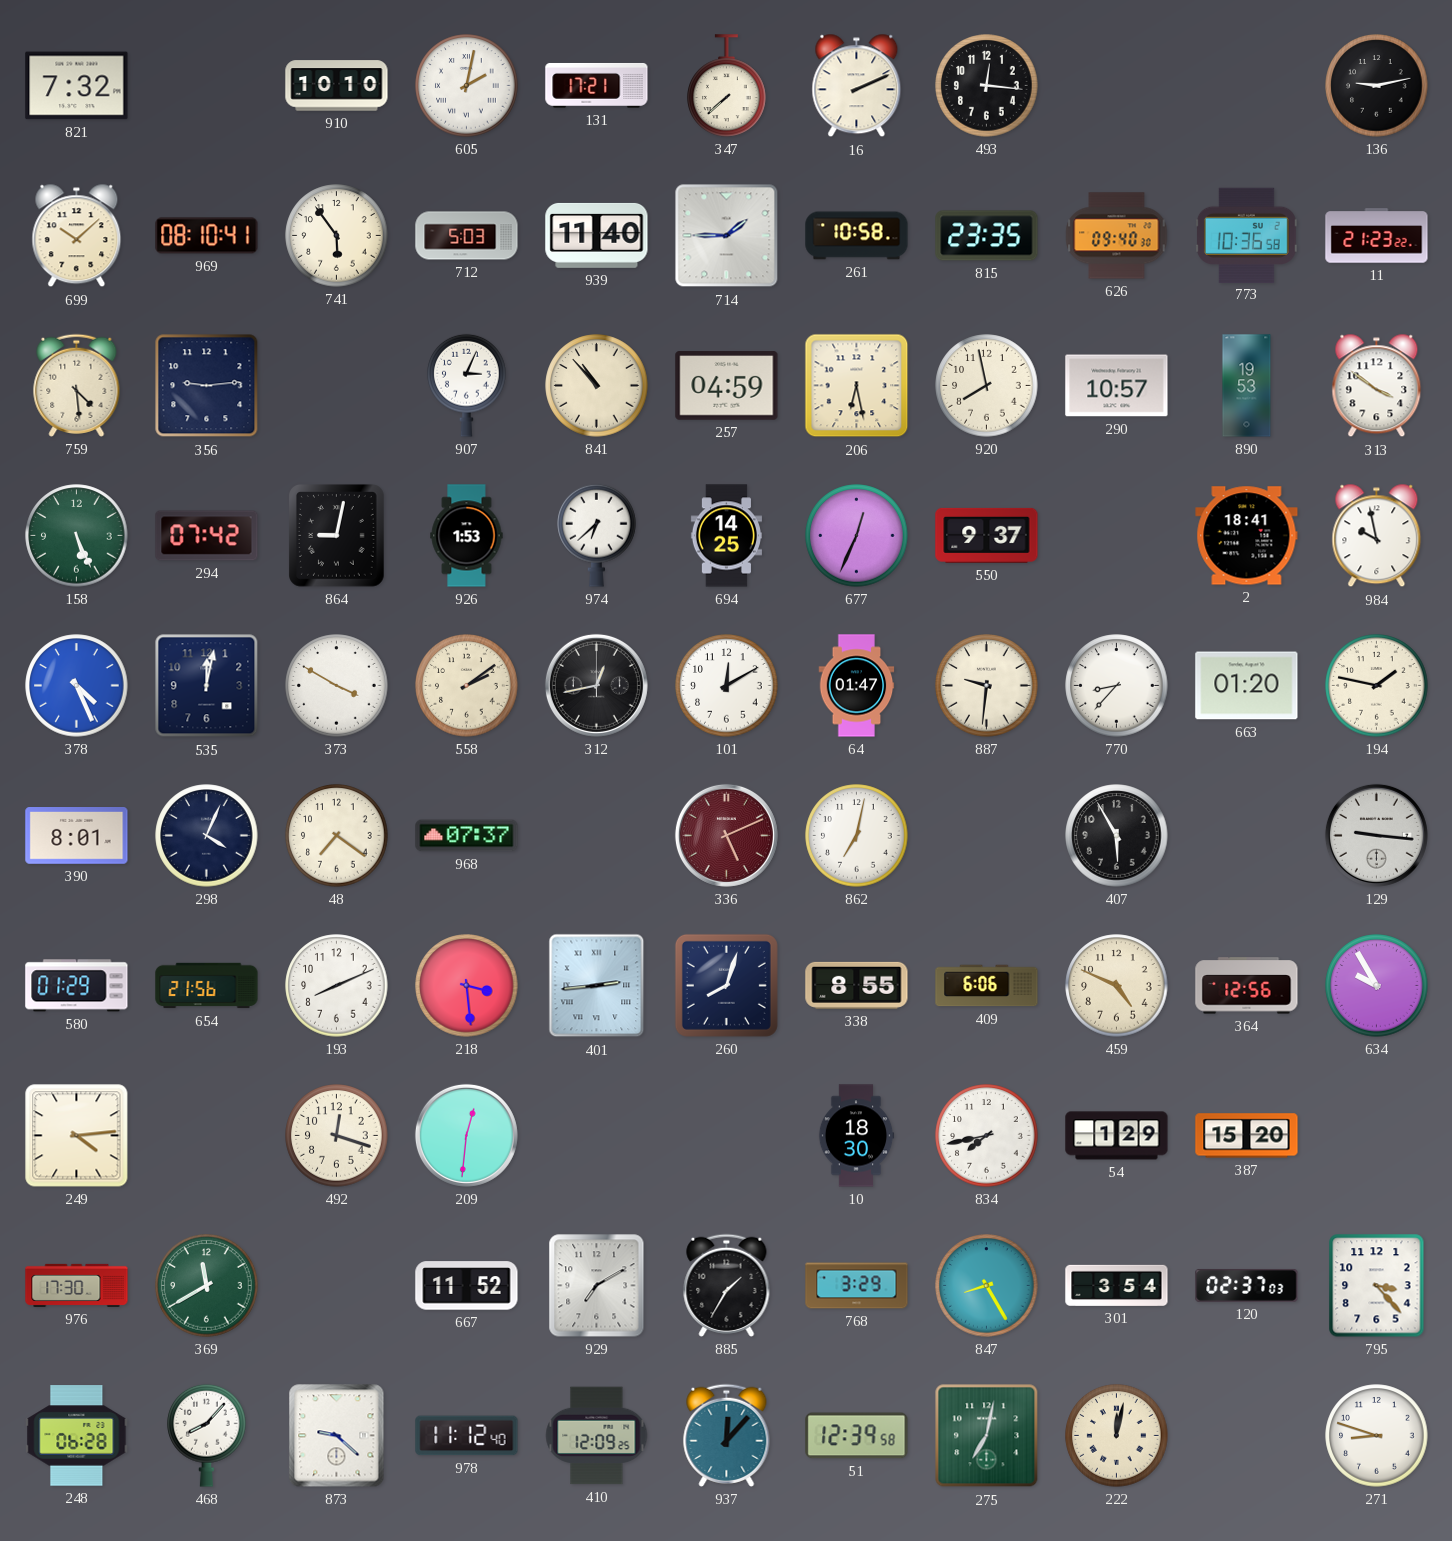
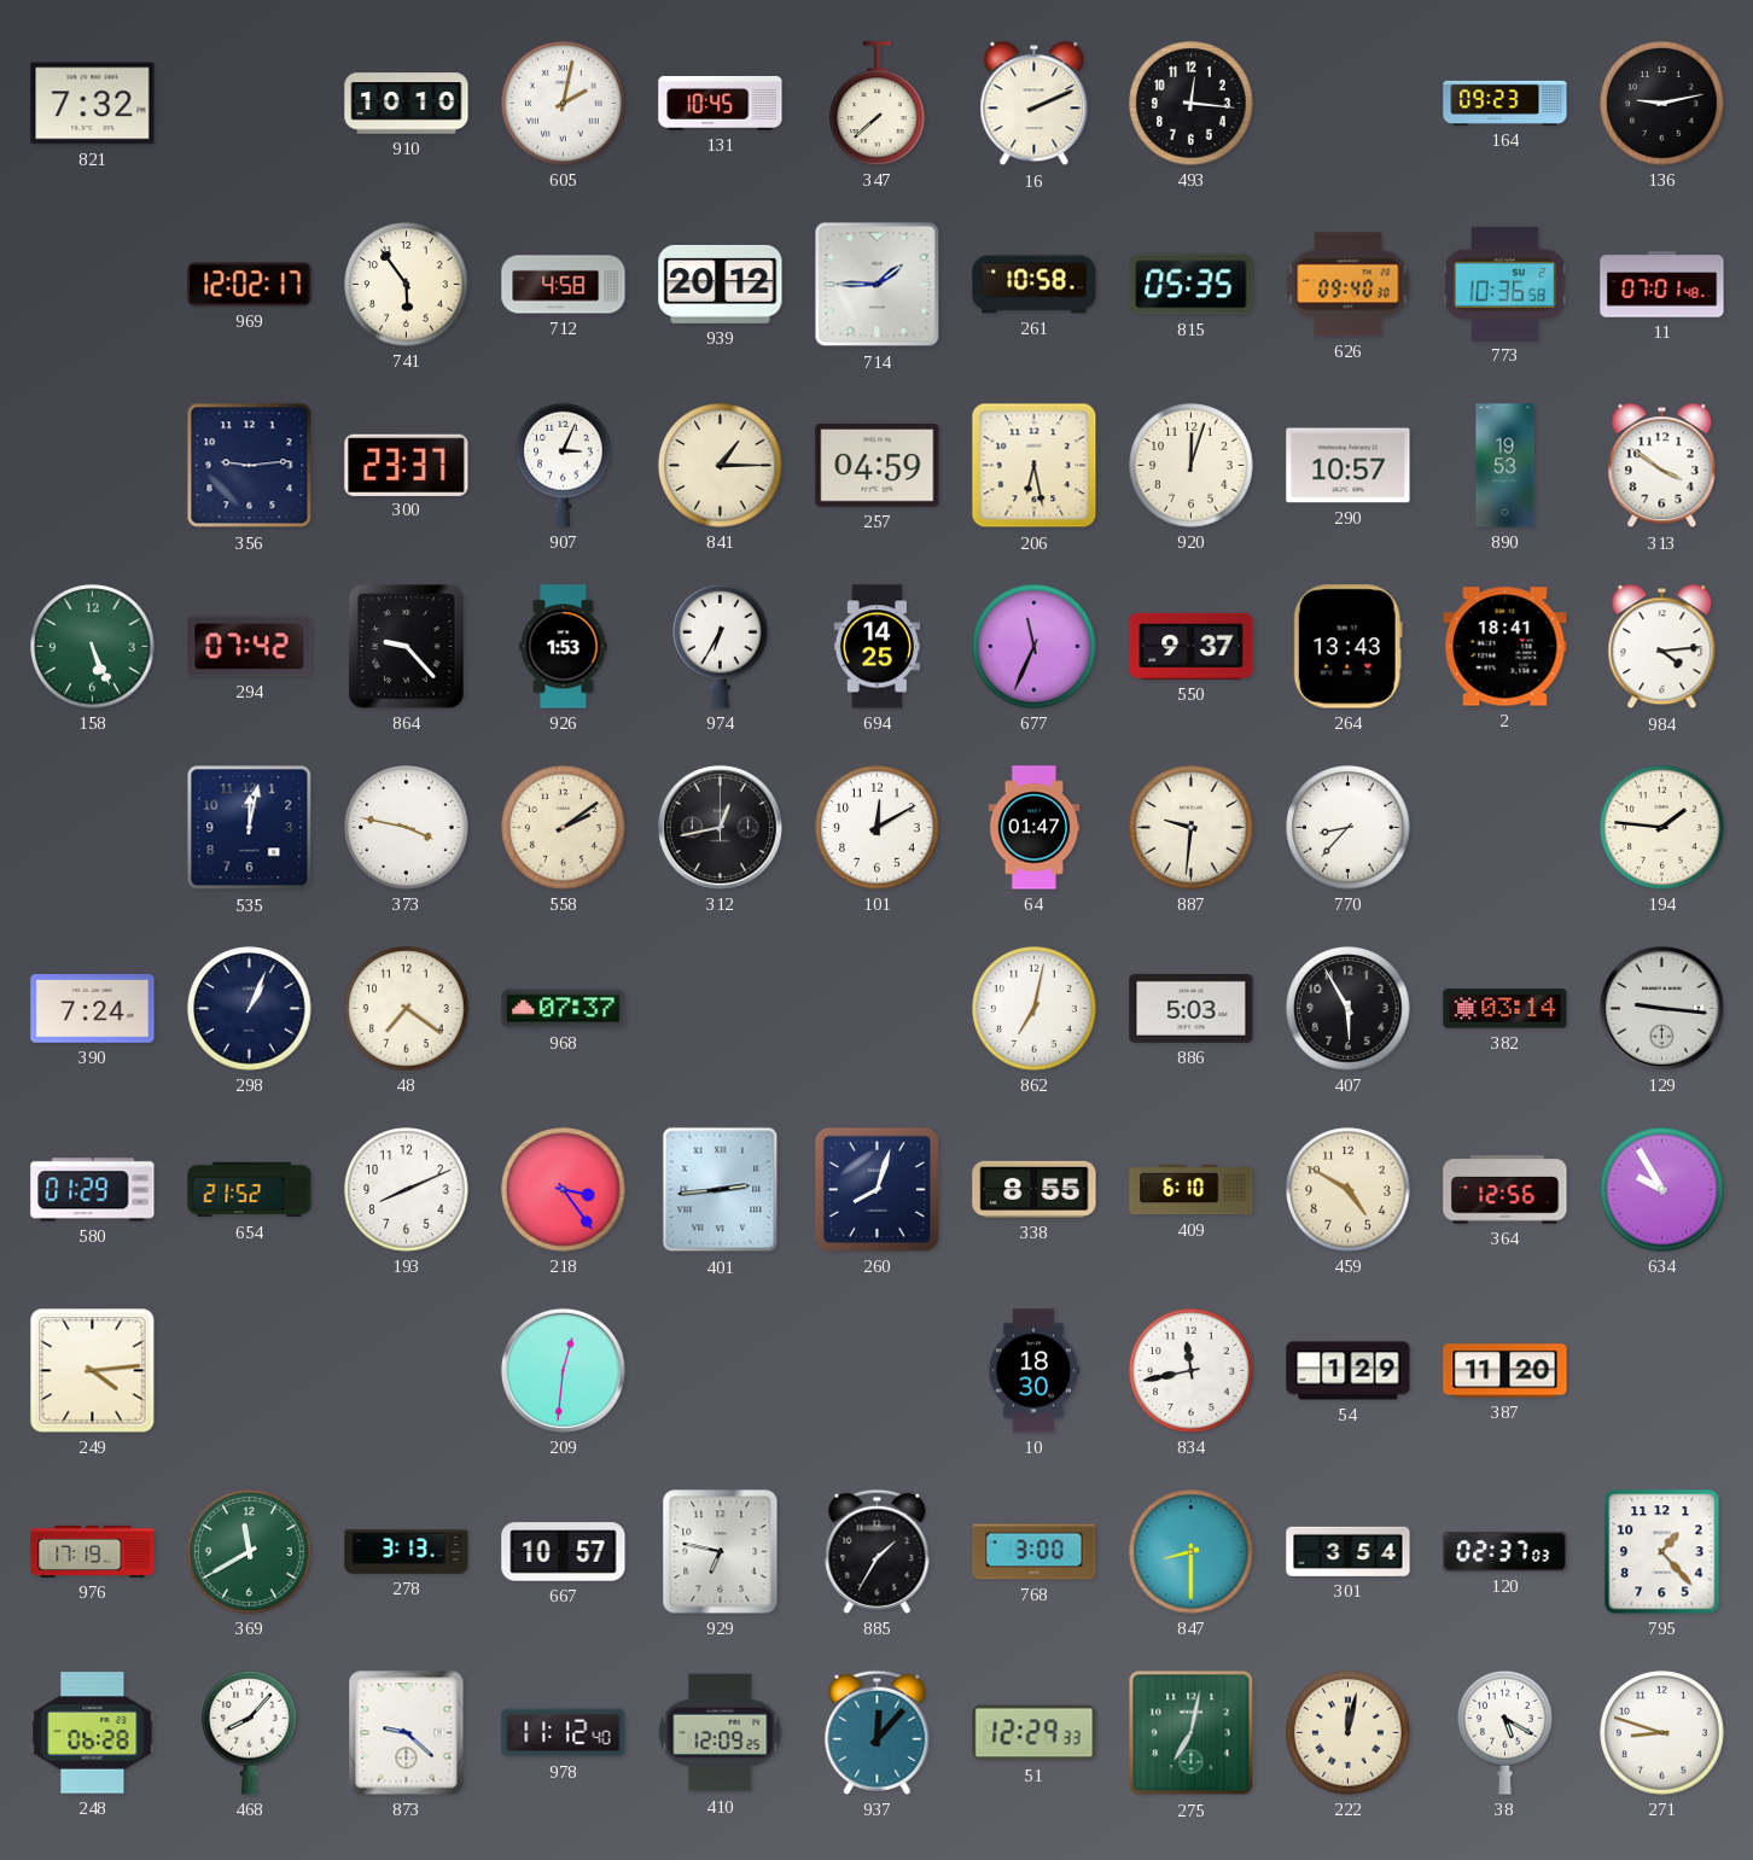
131: 17:21 -> 10:45 (721, 103)
164: none -> 09:23 (1506, 103)
699: 10:08 -> none (77, 236)
969: 08:10 -> 12:02 (250, 285)
712: 5:03 -> 4:58 (564, 285)
939: 11:40 -> 20:12 (721, 284)
815: 23:35 -> 05:35 (1192, 285)
11: 21:23 -> 07:01 (1662, 285)
759: 4:29 -> none (77, 385)
300: none -> 23:37 (407, 465)
841: 10:53 -> 1:15 (721, 466)
920: 7:58 -> 12:03 (1192, 466)
864: 9:02 -> 9:23 (407, 647)
974: 6:38 -> 6:35 (721, 646)
677: 12:34 -> 11:34 (1035, 647)
264: none -> 13:43 (1347, 647)
984: 9:58 -> 4:14 (1662, 647)
378: 4:26 -> none (77, 686)
373: 3:50 -> 3:47 (407, 828)
663: 01:20 -> none (1247, 686)
194: 1:47 -> 1:46 (1662, 828)
390: 8:01 -> 7:24 (93, 1009)
298: 4:04 -> 1:04 (250, 1009)
336: 5:11 -> none (726, 835)
886: none -> 5:03 (1192, 1008)
382: none -> 03:14 (1506, 1009)
654: 21:56 -> 21:52 (250, 1190)
218: 3:29 -> 3:24 (564, 1190)
409: 6:06 -> 6:10 (1192, 1190)
459: 4:49 -> 4:50 (1349, 1190)
492: 12:18 -> none (337, 1136)
834: 7:43 -> 11:43 (1192, 1371)
387: 15:20 -> 11:20 (1506, 1371)
976: 17:30 -> 17:19 (93, 1551)
278: none -> 3:13 (407, 1552)
667: 11:52 -> 10:57 (564, 1552)
929: 7:10 -> 6:47 (721, 1552)
768: 3:29 -> 3:00 (1035, 1552)
847: 8:25 -> 8:30 (1192, 1552)
795: 3:23 -> 1:23 (1662, 1552)
51: 12:39 -> 12:29 (1035, 1733)
38: none -> 5:20 (1506, 1732)
